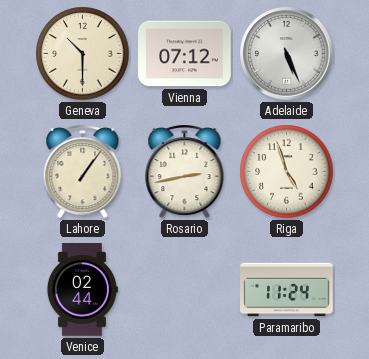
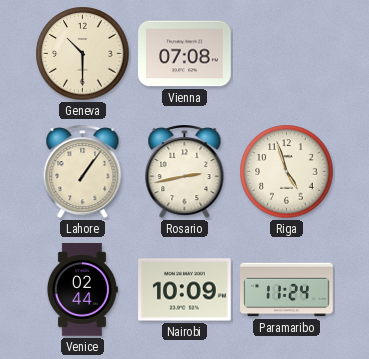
Vienna: 07:12 -> 07:08 (185, 54)
Adelaide: 5:26 -> none (287, 54)
Nairobi: none -> 10:09 (185, 290)
